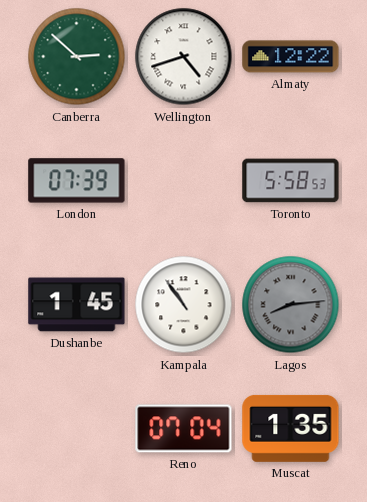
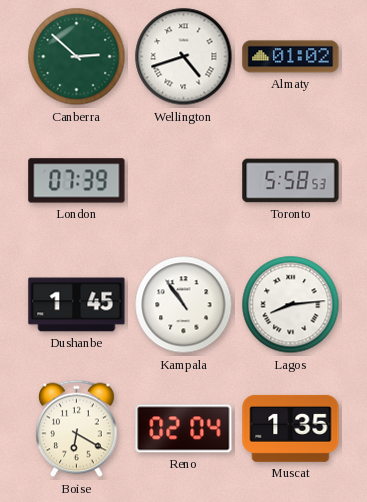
Almaty: 12:22 -> 01:02 (291, 57)
Lagos dial: grey -> white (291, 305)
Boise: none -> 6:20 (77, 429)
Reno: 07:04 -> 02:04 (184, 429)
